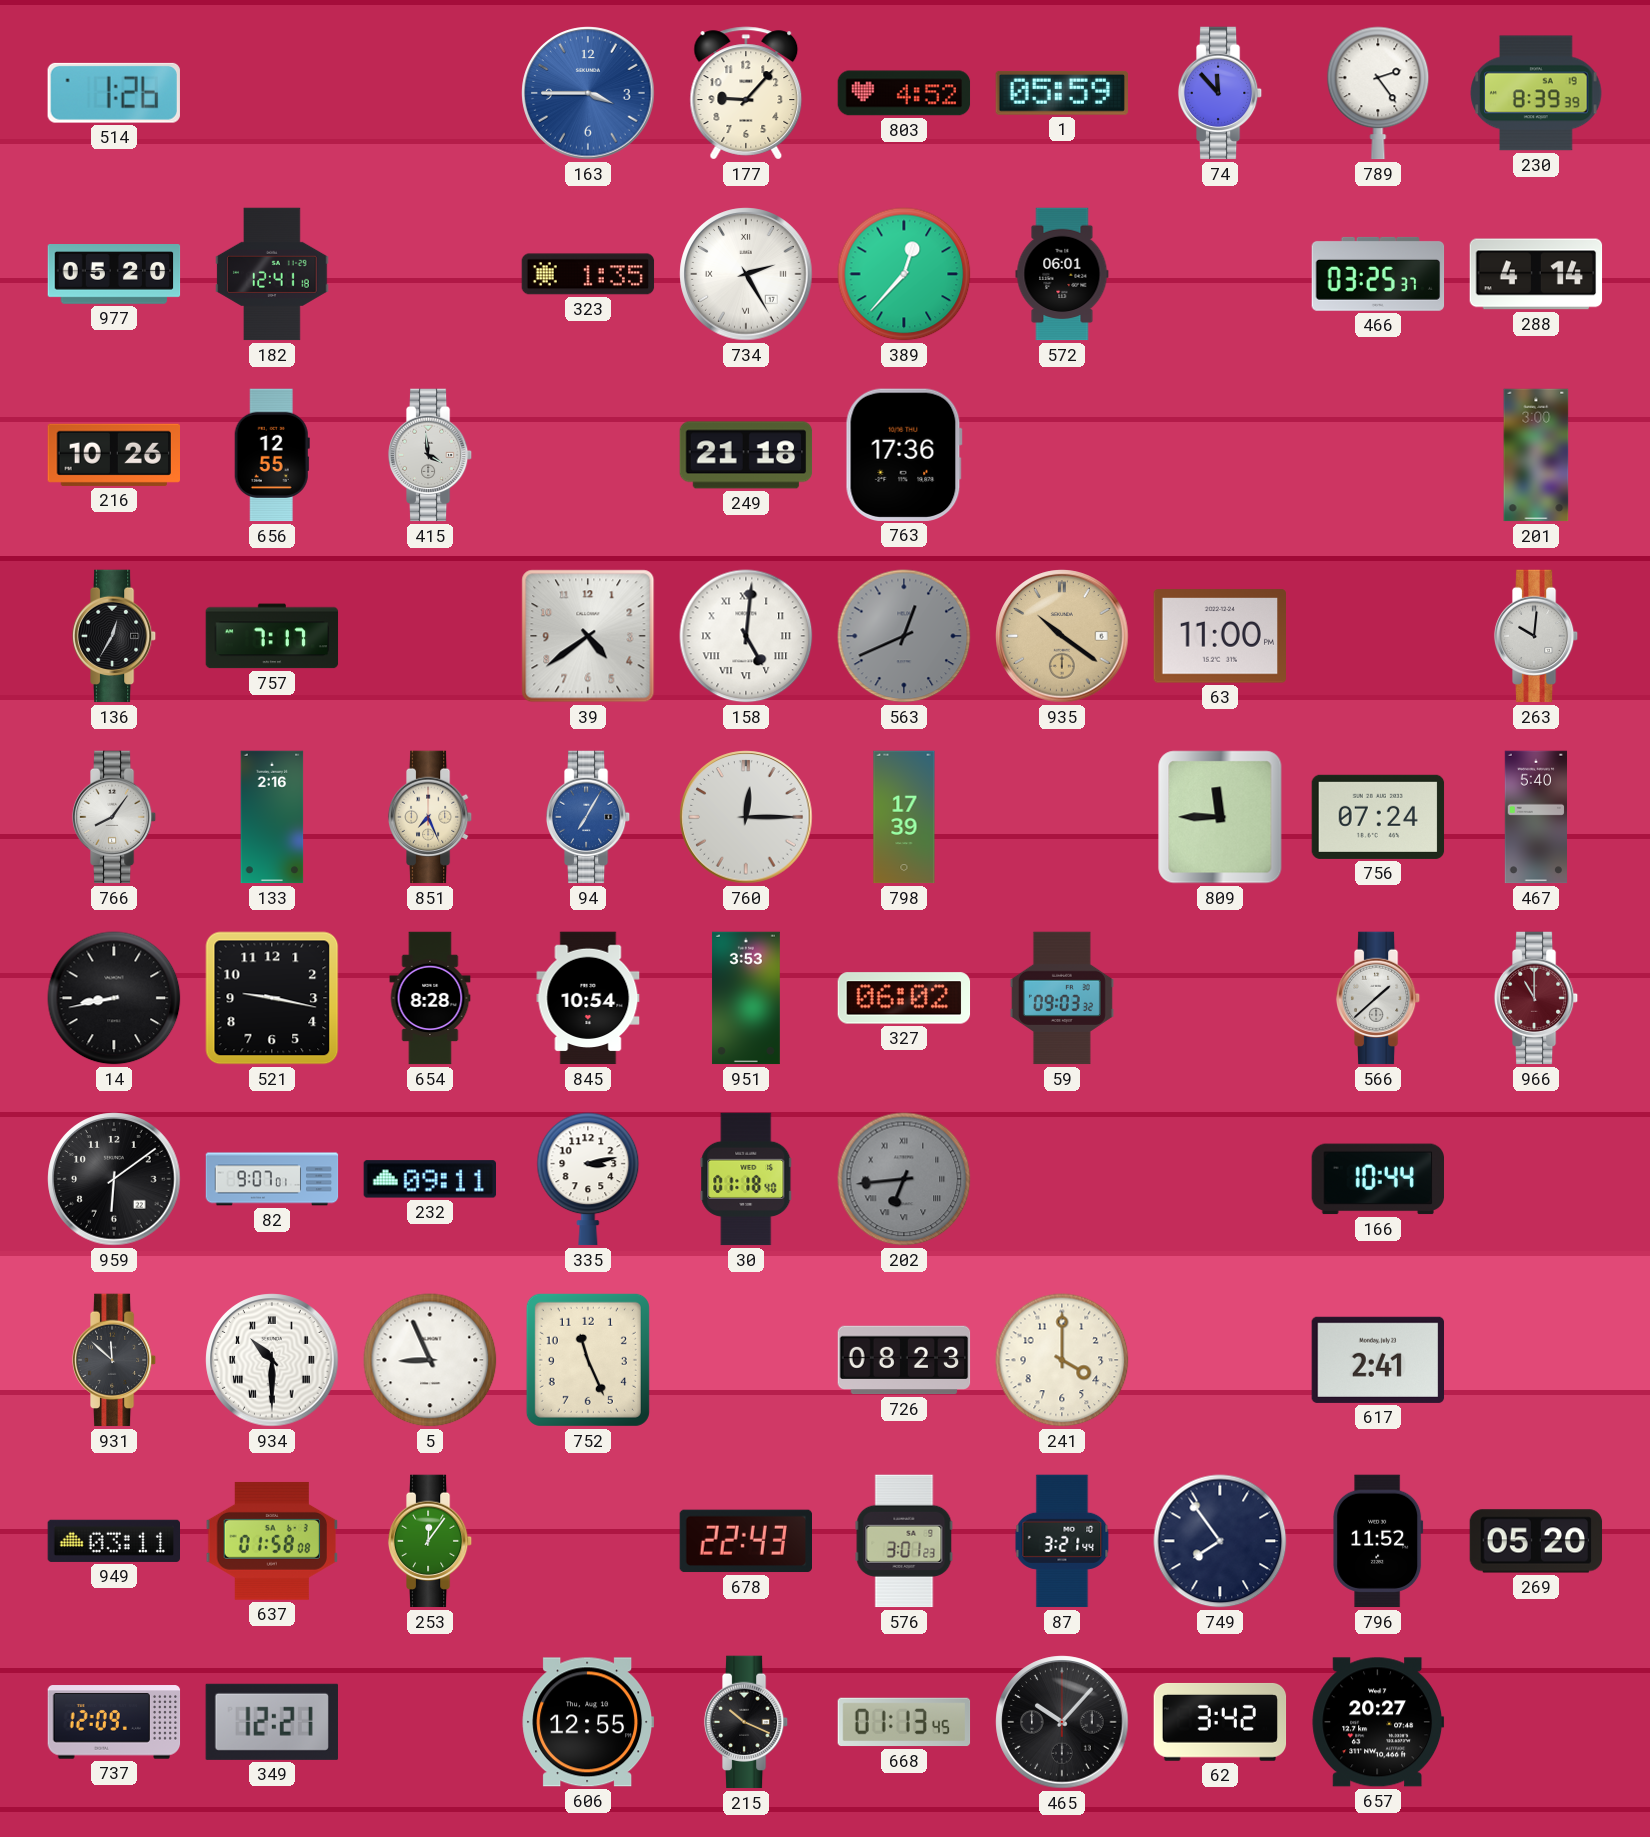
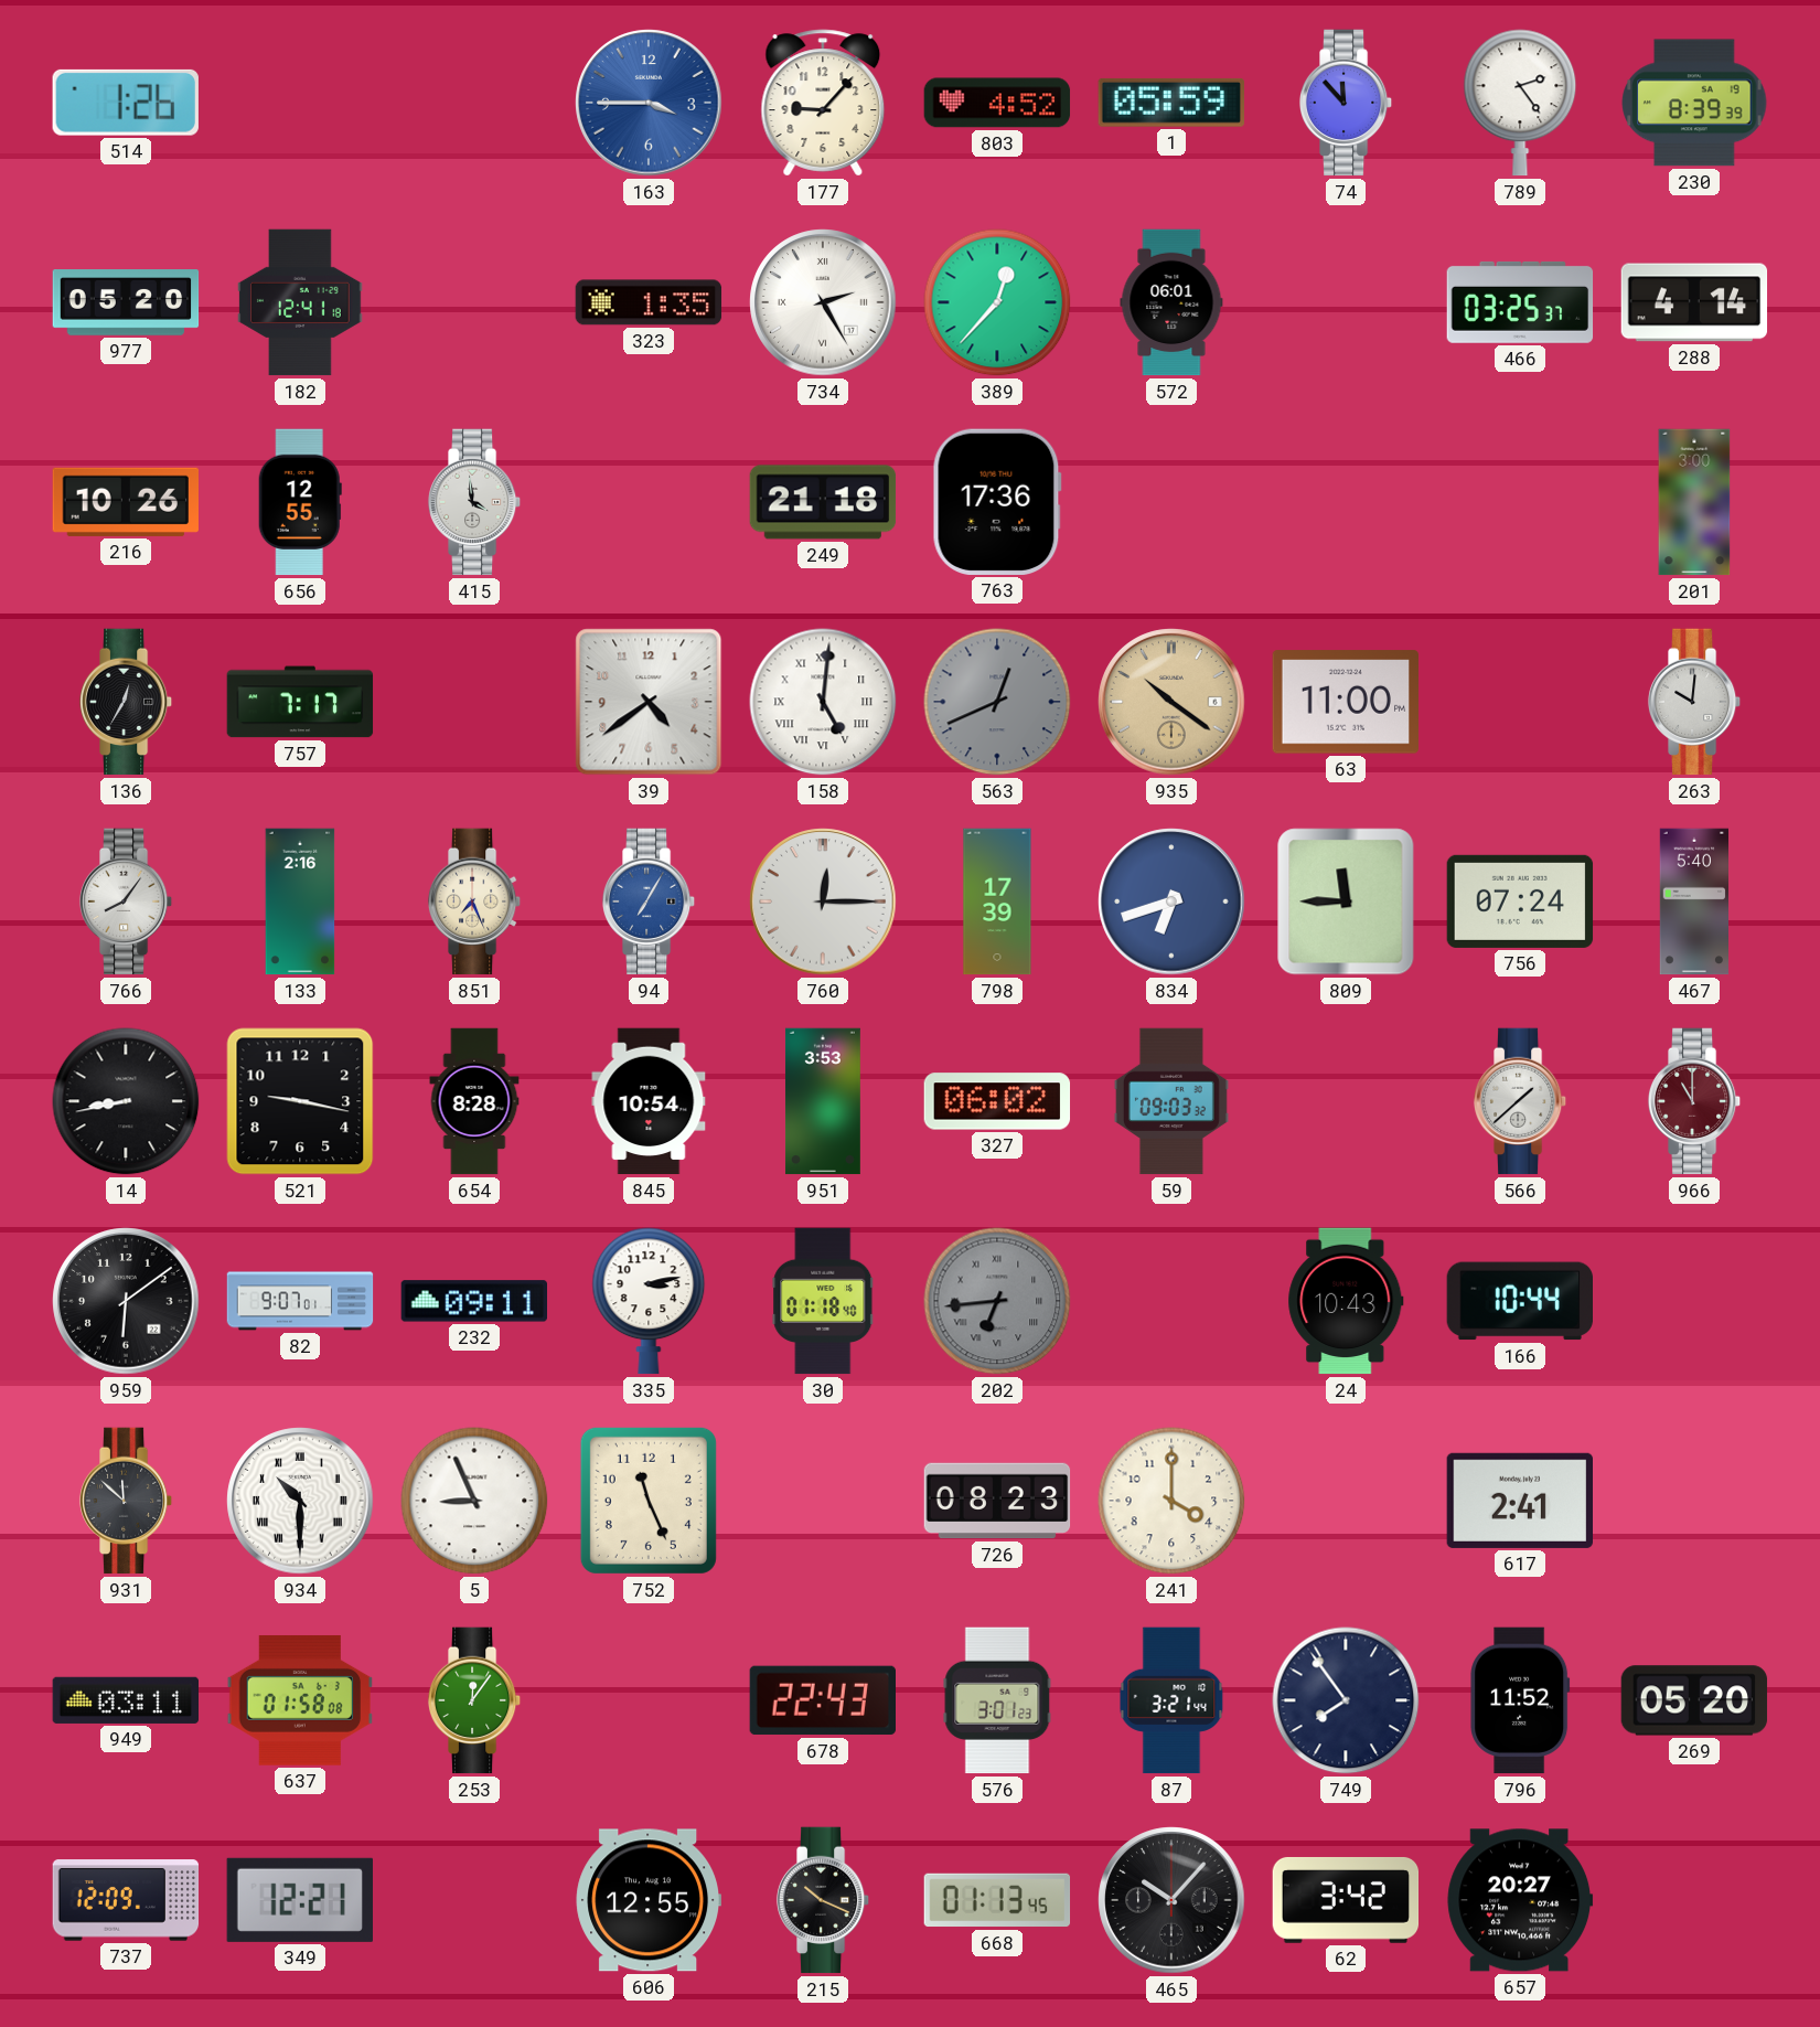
834: none -> 6:42 (1171, 902)
24: none -> 10:43 (1346, 1301)
